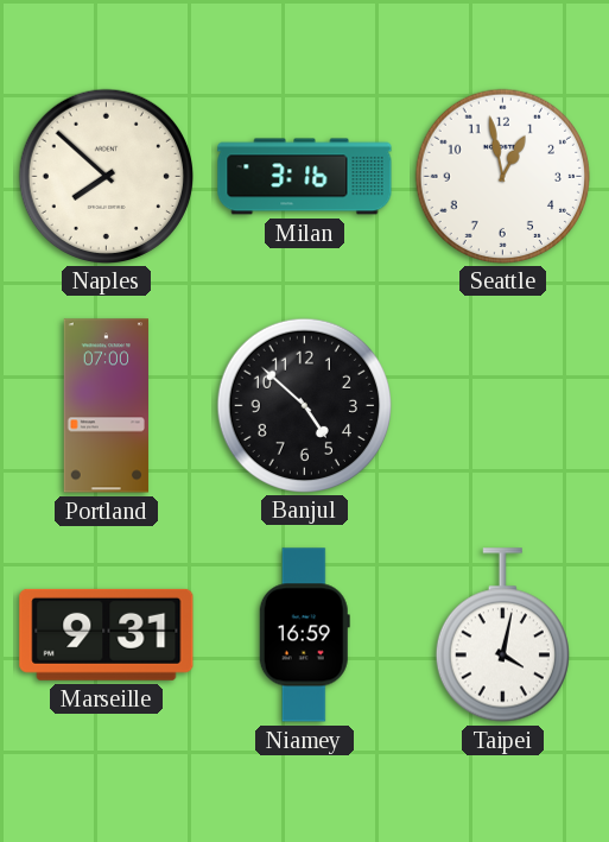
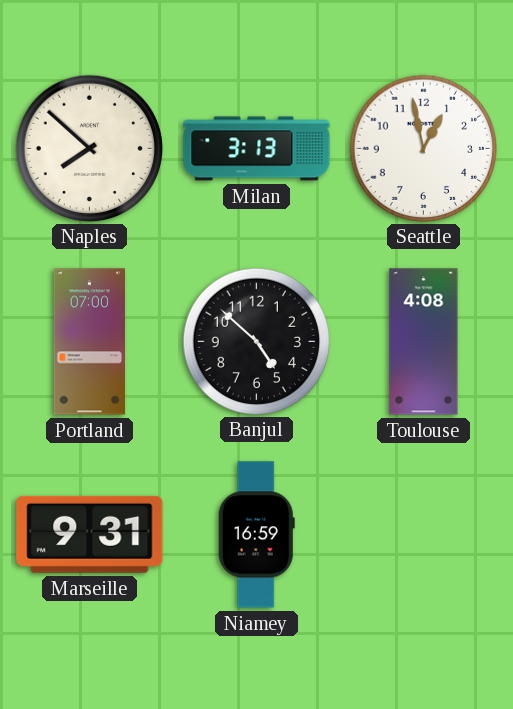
Milan: 3:16 -> 3:13 (257, 149)
Toulouse: none -> 4:08 (424, 342)
Taipei: 4:02 -> none (502, 635)
